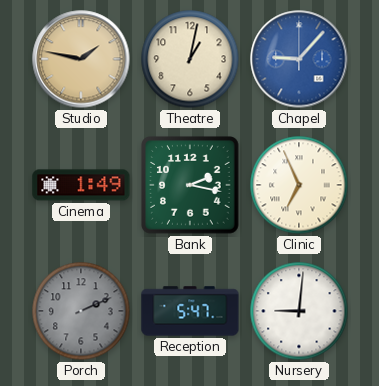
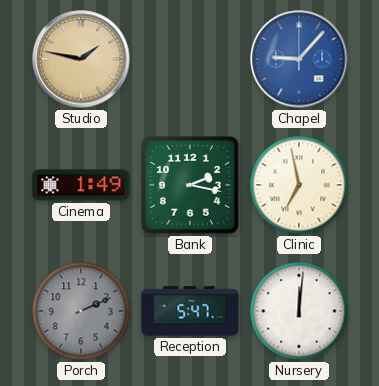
Theatre: 1:02 -> none (190, 59)
Clinic: 6:56 -> 6:58 (299, 185)
Nursery: 9:01 -> 12:01 (299, 311)
